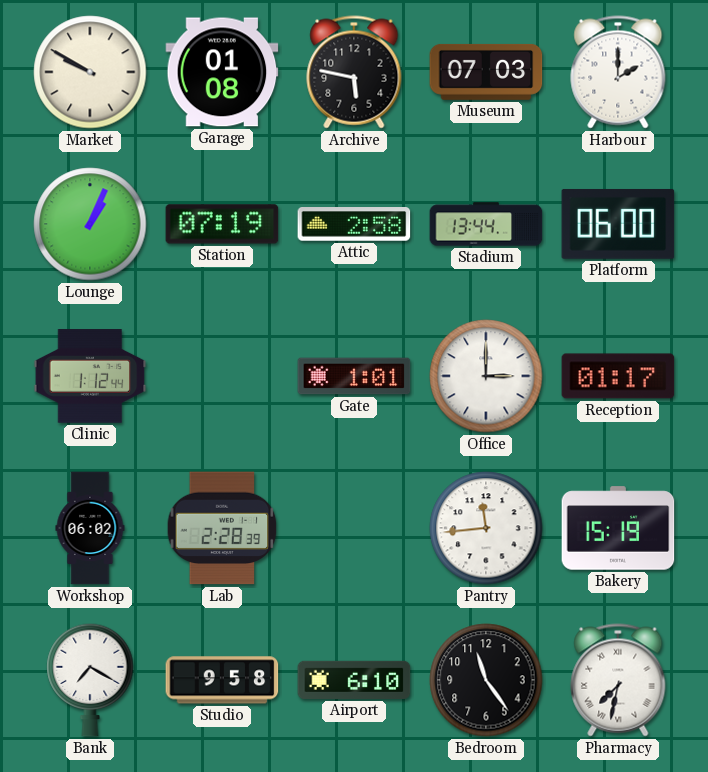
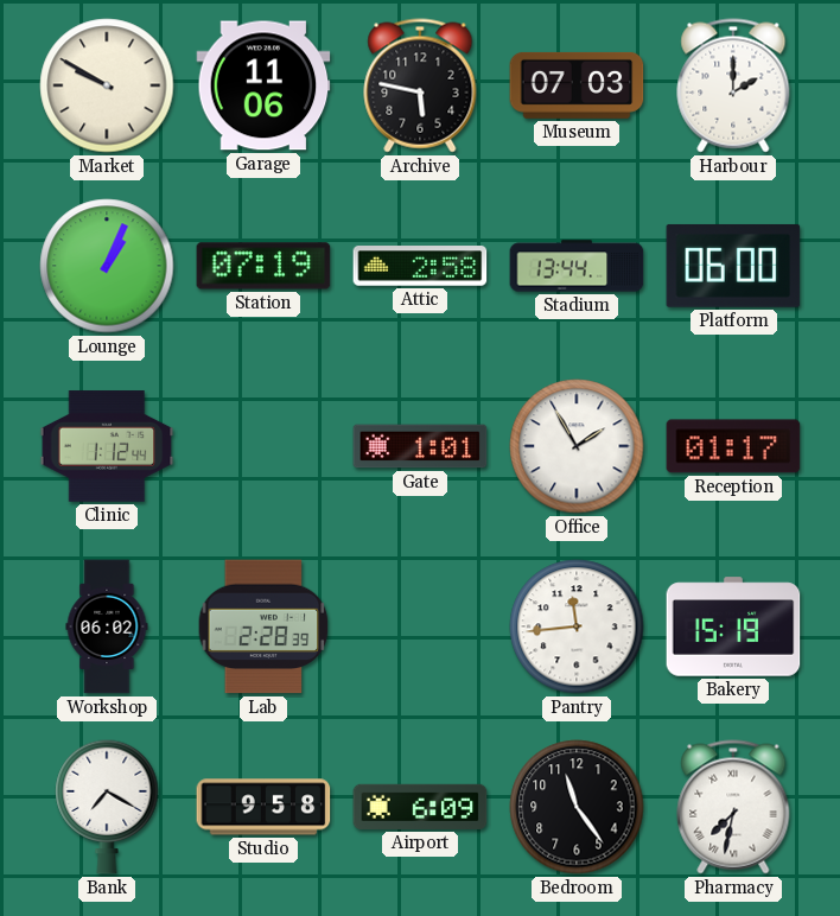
Garage: 01:08 -> 11:06 (263, 85)
Office: 3:00 -> 1:55 (577, 446)
Airport: 6:10 -> 6:09 (420, 807)
